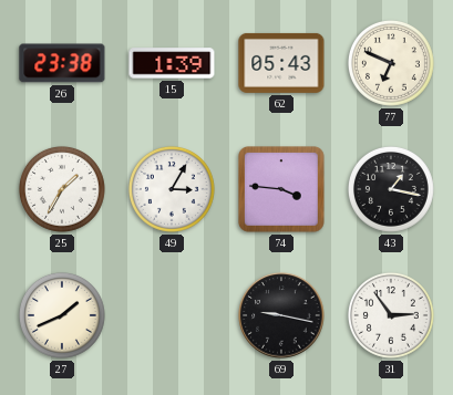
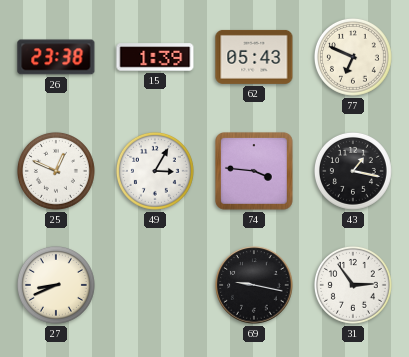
25: 1:35 -> 12:49 (56, 171)
27: 1:41 -> 8:41 (56, 285)
